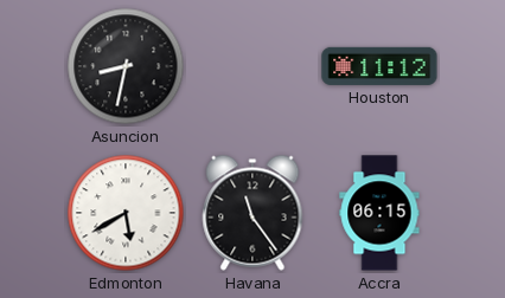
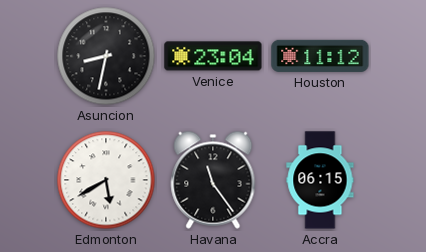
Venice: none -> 23:04 (213, 56)
